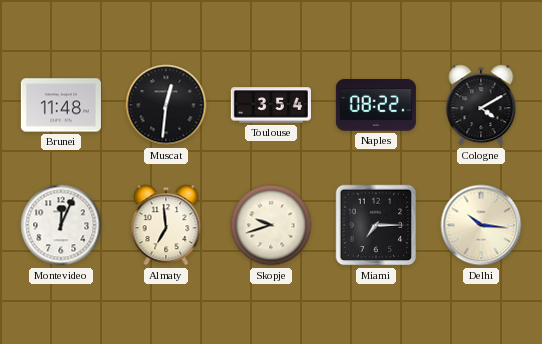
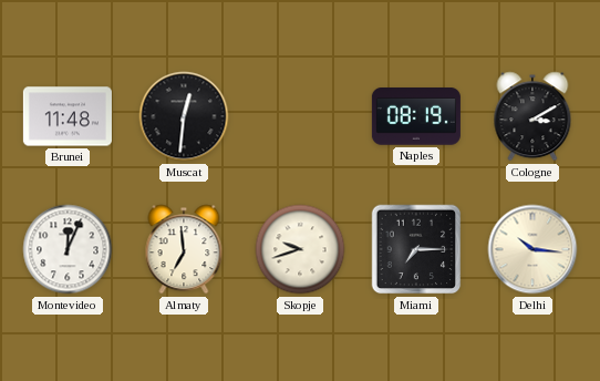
Toulouse: 3:54 -> none (271, 105)
Naples: 08:22 -> 08:19 (416, 117)
Cologne: 4:10 -> 3:10 (532, 116)
